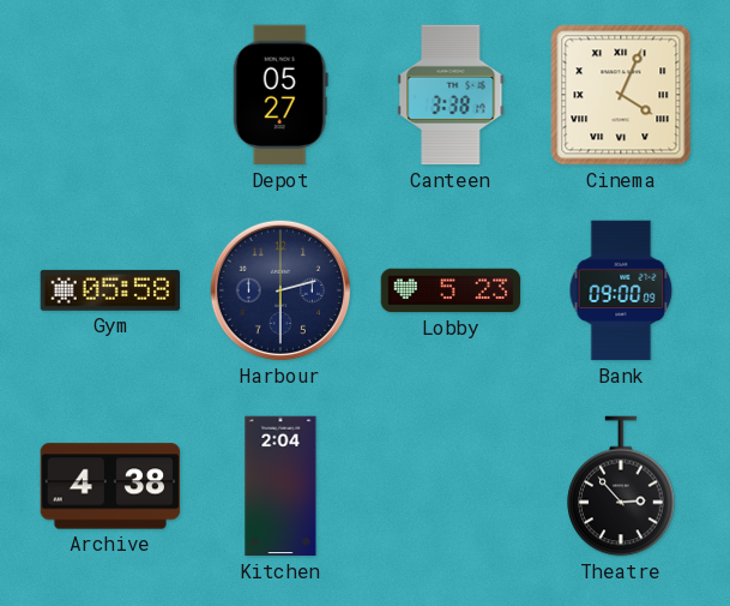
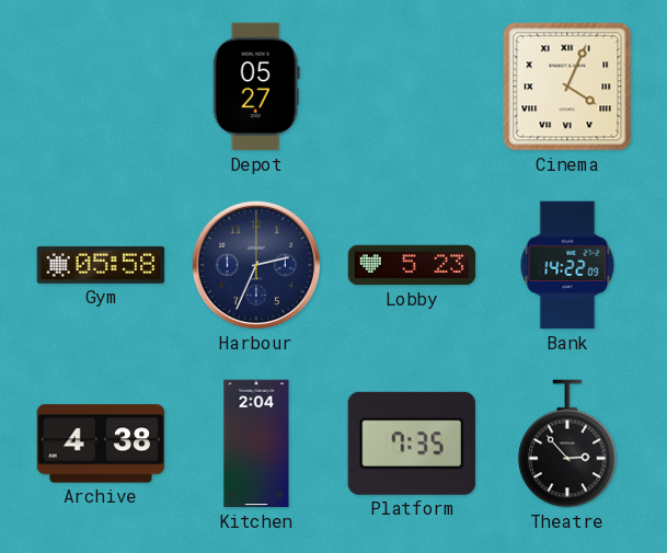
Canteen: 3:38 -> none (451, 95)
Harbour: 2:30 -> 2:34 (256, 265)
Bank: 09:00 -> 14:22 (567, 265)
Platform: none -> 7:35 (412, 443)
